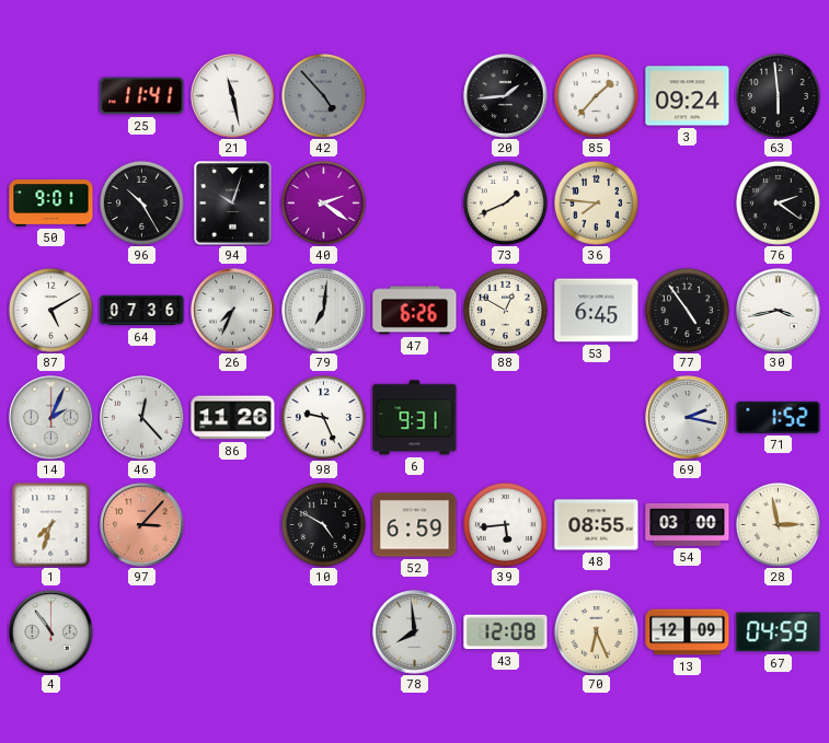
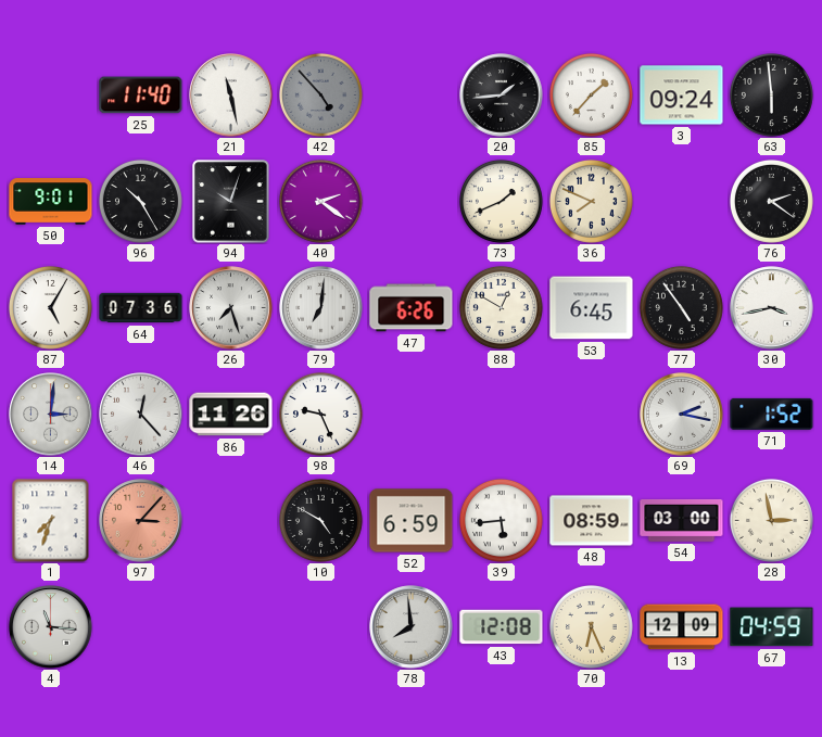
25: 11:41 -> 11:40 (141, 96)
36: 7:46 -> 7:49 (591, 201)
87: 5:10 -> 5:05 (50, 307)
26: 7:34 -> 7:27 (231, 308)
14: 2:04 -> 3:01 (51, 415)
6: 9:31 -> none (415, 418)
48: 08:55 -> 08:59 (592, 521)
4: 10:54 -> 11:16 (51, 627)
